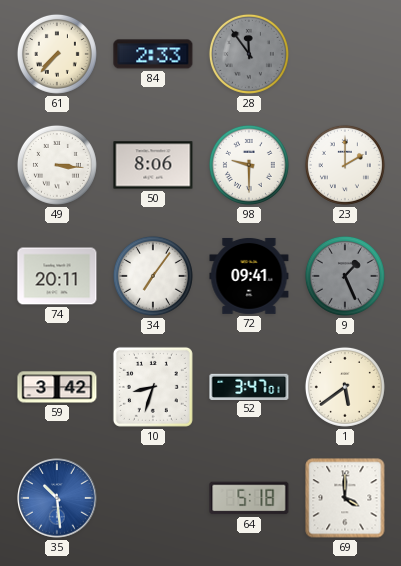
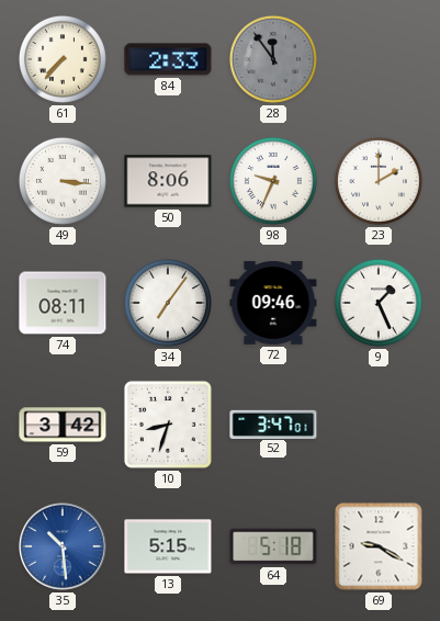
98: 9:30 -> 9:34 (273, 181)
74: 20:11 -> 08:11 (63, 303)
72: 09:41 -> 09:46 (273, 303)
9 dial: grey -> white (379, 303)
1: 5:39 -> none (345, 387)
13: none -> 5:15 (168, 546)
69: 4:00 -> 9:20 (379, 546)
